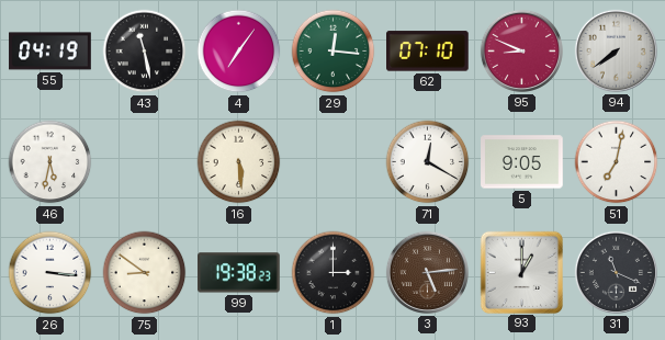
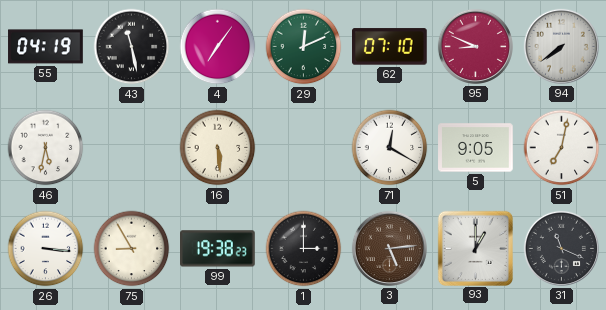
29: 12:16 -> 12:11 (304, 47)
75: 8:51 -> 8:55 (132, 249)
